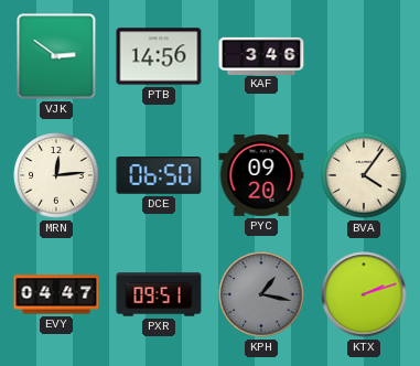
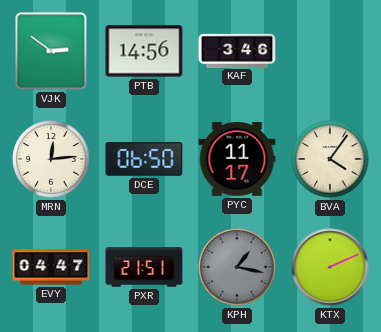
PYC: 09:20 -> 11:17 (237, 159)
PXR: 09:51 -> 21:51 (144, 267)
KTX: 2:12 -> 2:11 (330, 267)
